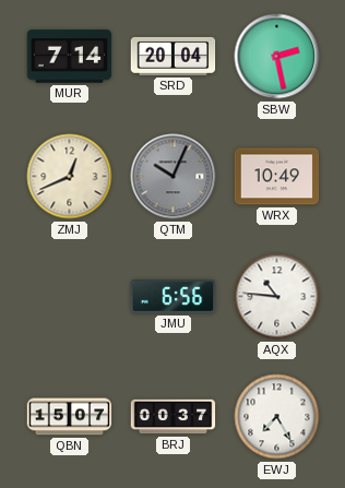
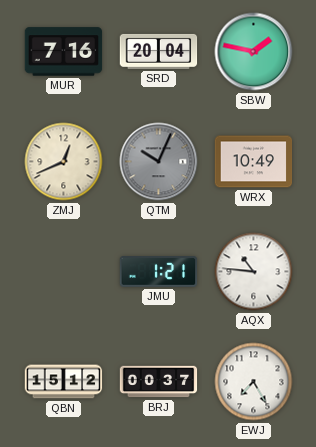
MUR: 7:14 -> 7:16 (64, 52)
SBW: 2:28 -> 1:47 (254, 52)
JMU: 6:56 -> 1:21 (159, 272)
QBN: 15:07 -> 15:12 (64, 382)
